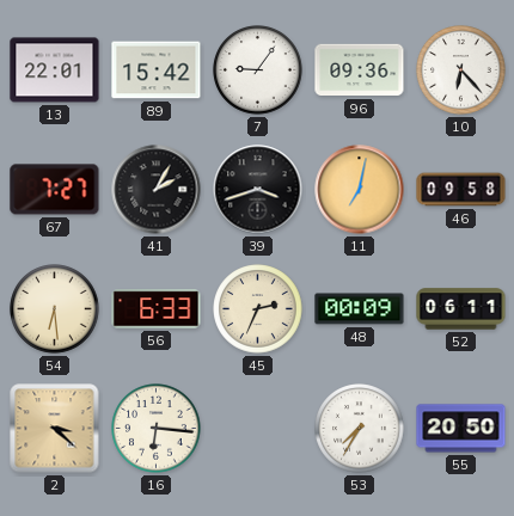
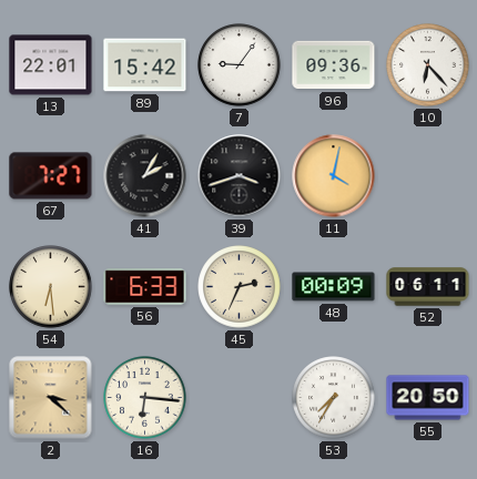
11: 7:02 -> 4:02 (334, 176)
46: 09:58 -> none (461, 190)
